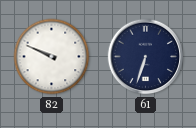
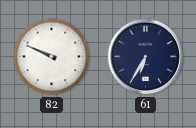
61: 6:33 -> 6:35 (146, 57)
